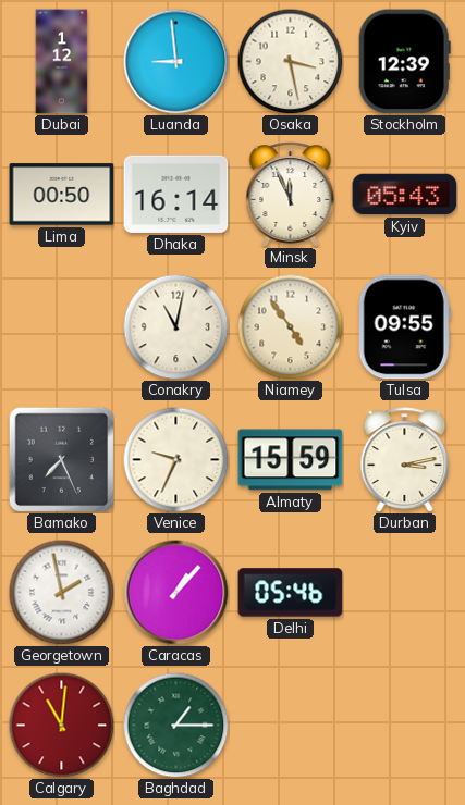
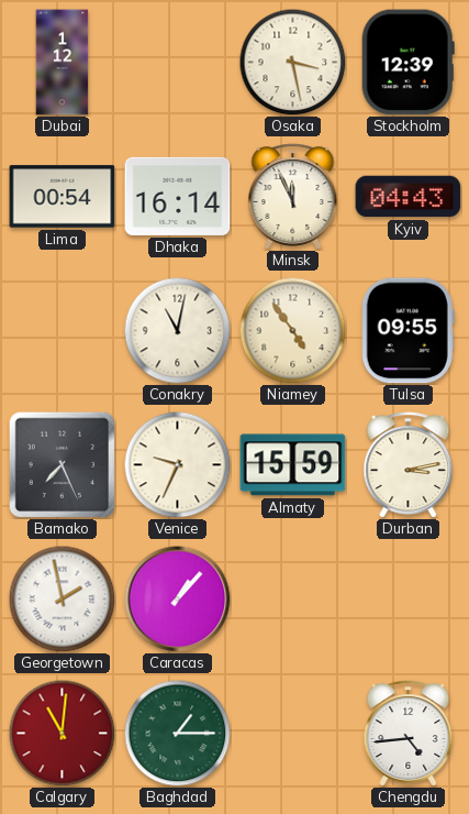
Luanda: 8:59 -> none (176, 62)
Lima: 00:50 -> 00:54 (63, 197)
Kyiv: 05:43 -> 04:43 (409, 197)
Delhi: 05:46 -> none (291, 593)
Chengdu: none -> 4:44 (409, 734)
